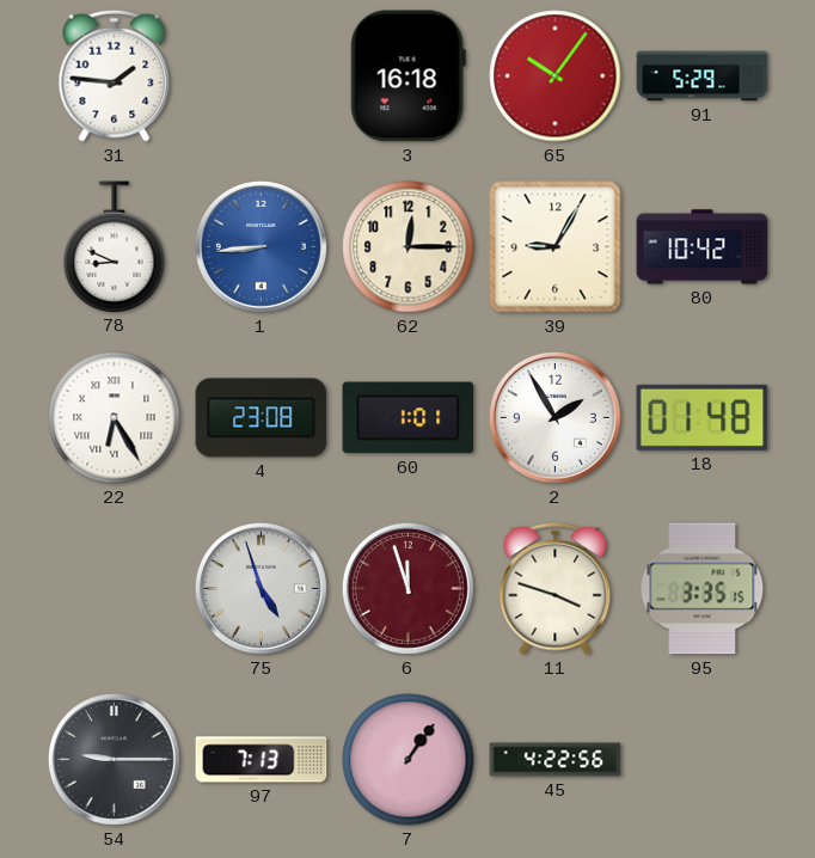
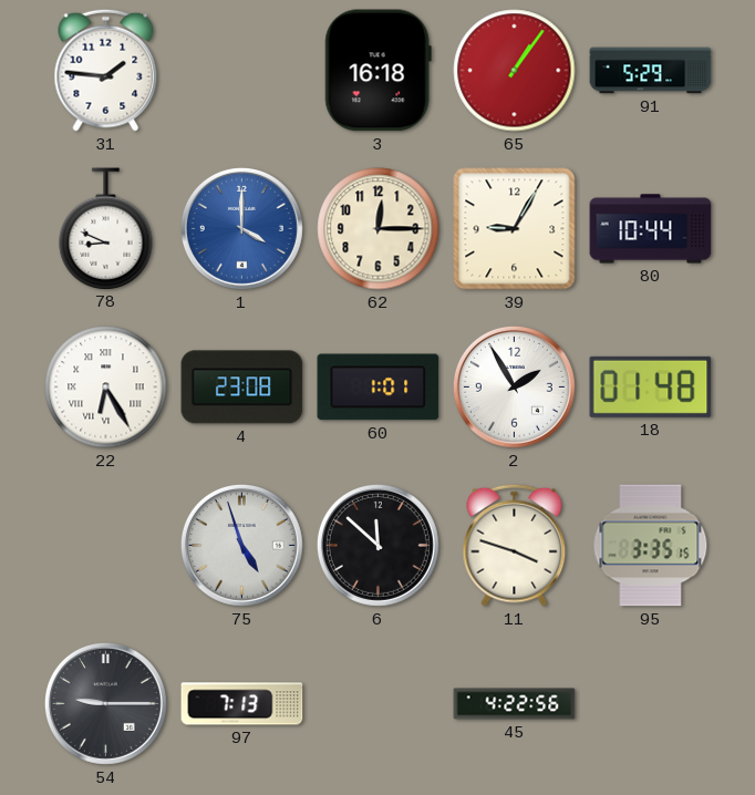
65: 10:06 -> 1:06 (515, 71)
1: 8:44 -> 4:00 (241, 228)
80: 10:42 -> 10:44 (651, 229)
6: 11:57 -> 11:52 (377, 545)
6 dial: burgundy -> black (377, 545)
7: 1:06 -> none (409, 760)
